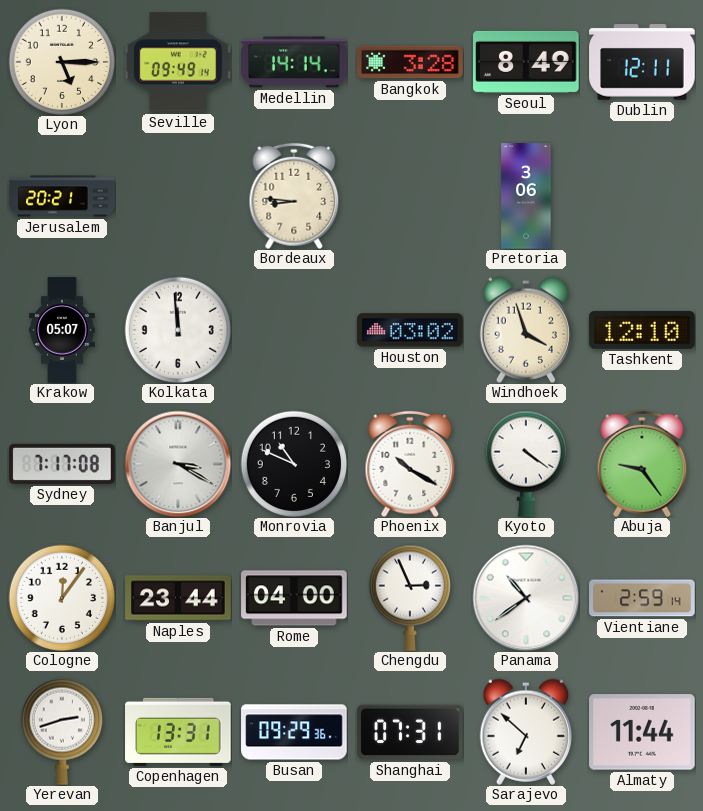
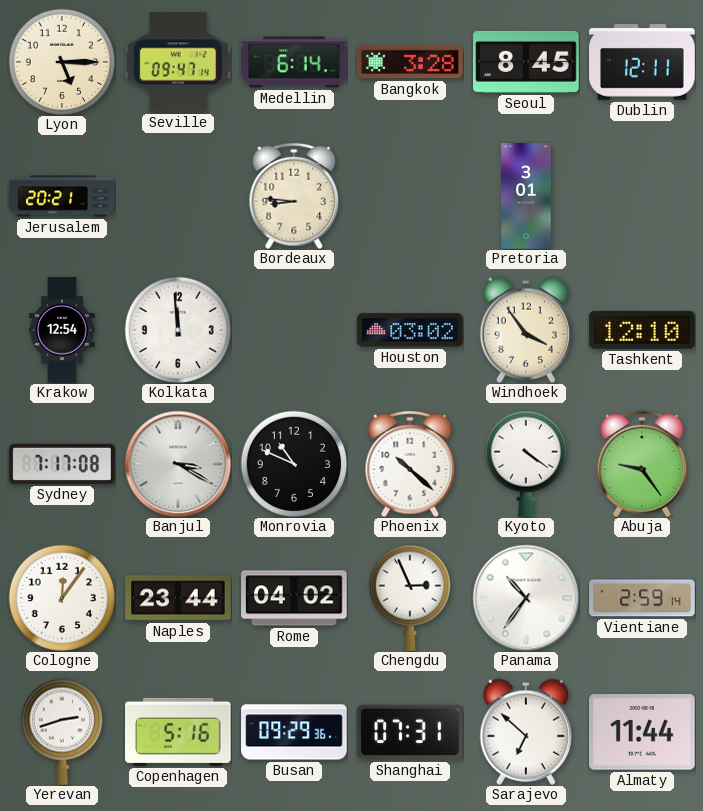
Seville: 09:49 -> 09:47 (178, 62)
Medellin: 14:14 -> 6:14 (294, 62)
Seoul: 8:49 -> 8:45 (526, 62)
Pretoria: 3:06 -> 3:01 (526, 196)
Krakow: 05:07 -> 12:54 (63, 330)
Windhoek: 3:57 -> 3:54 (525, 330)
Phoenix: 10:20 -> 10:22 (410, 464)
Rome: 04:00 -> 04:02 (294, 598)
Panama: 10:39 -> 10:36 (526, 598)
Copenhagen: 13:31 -> 5:16 (178, 732)
